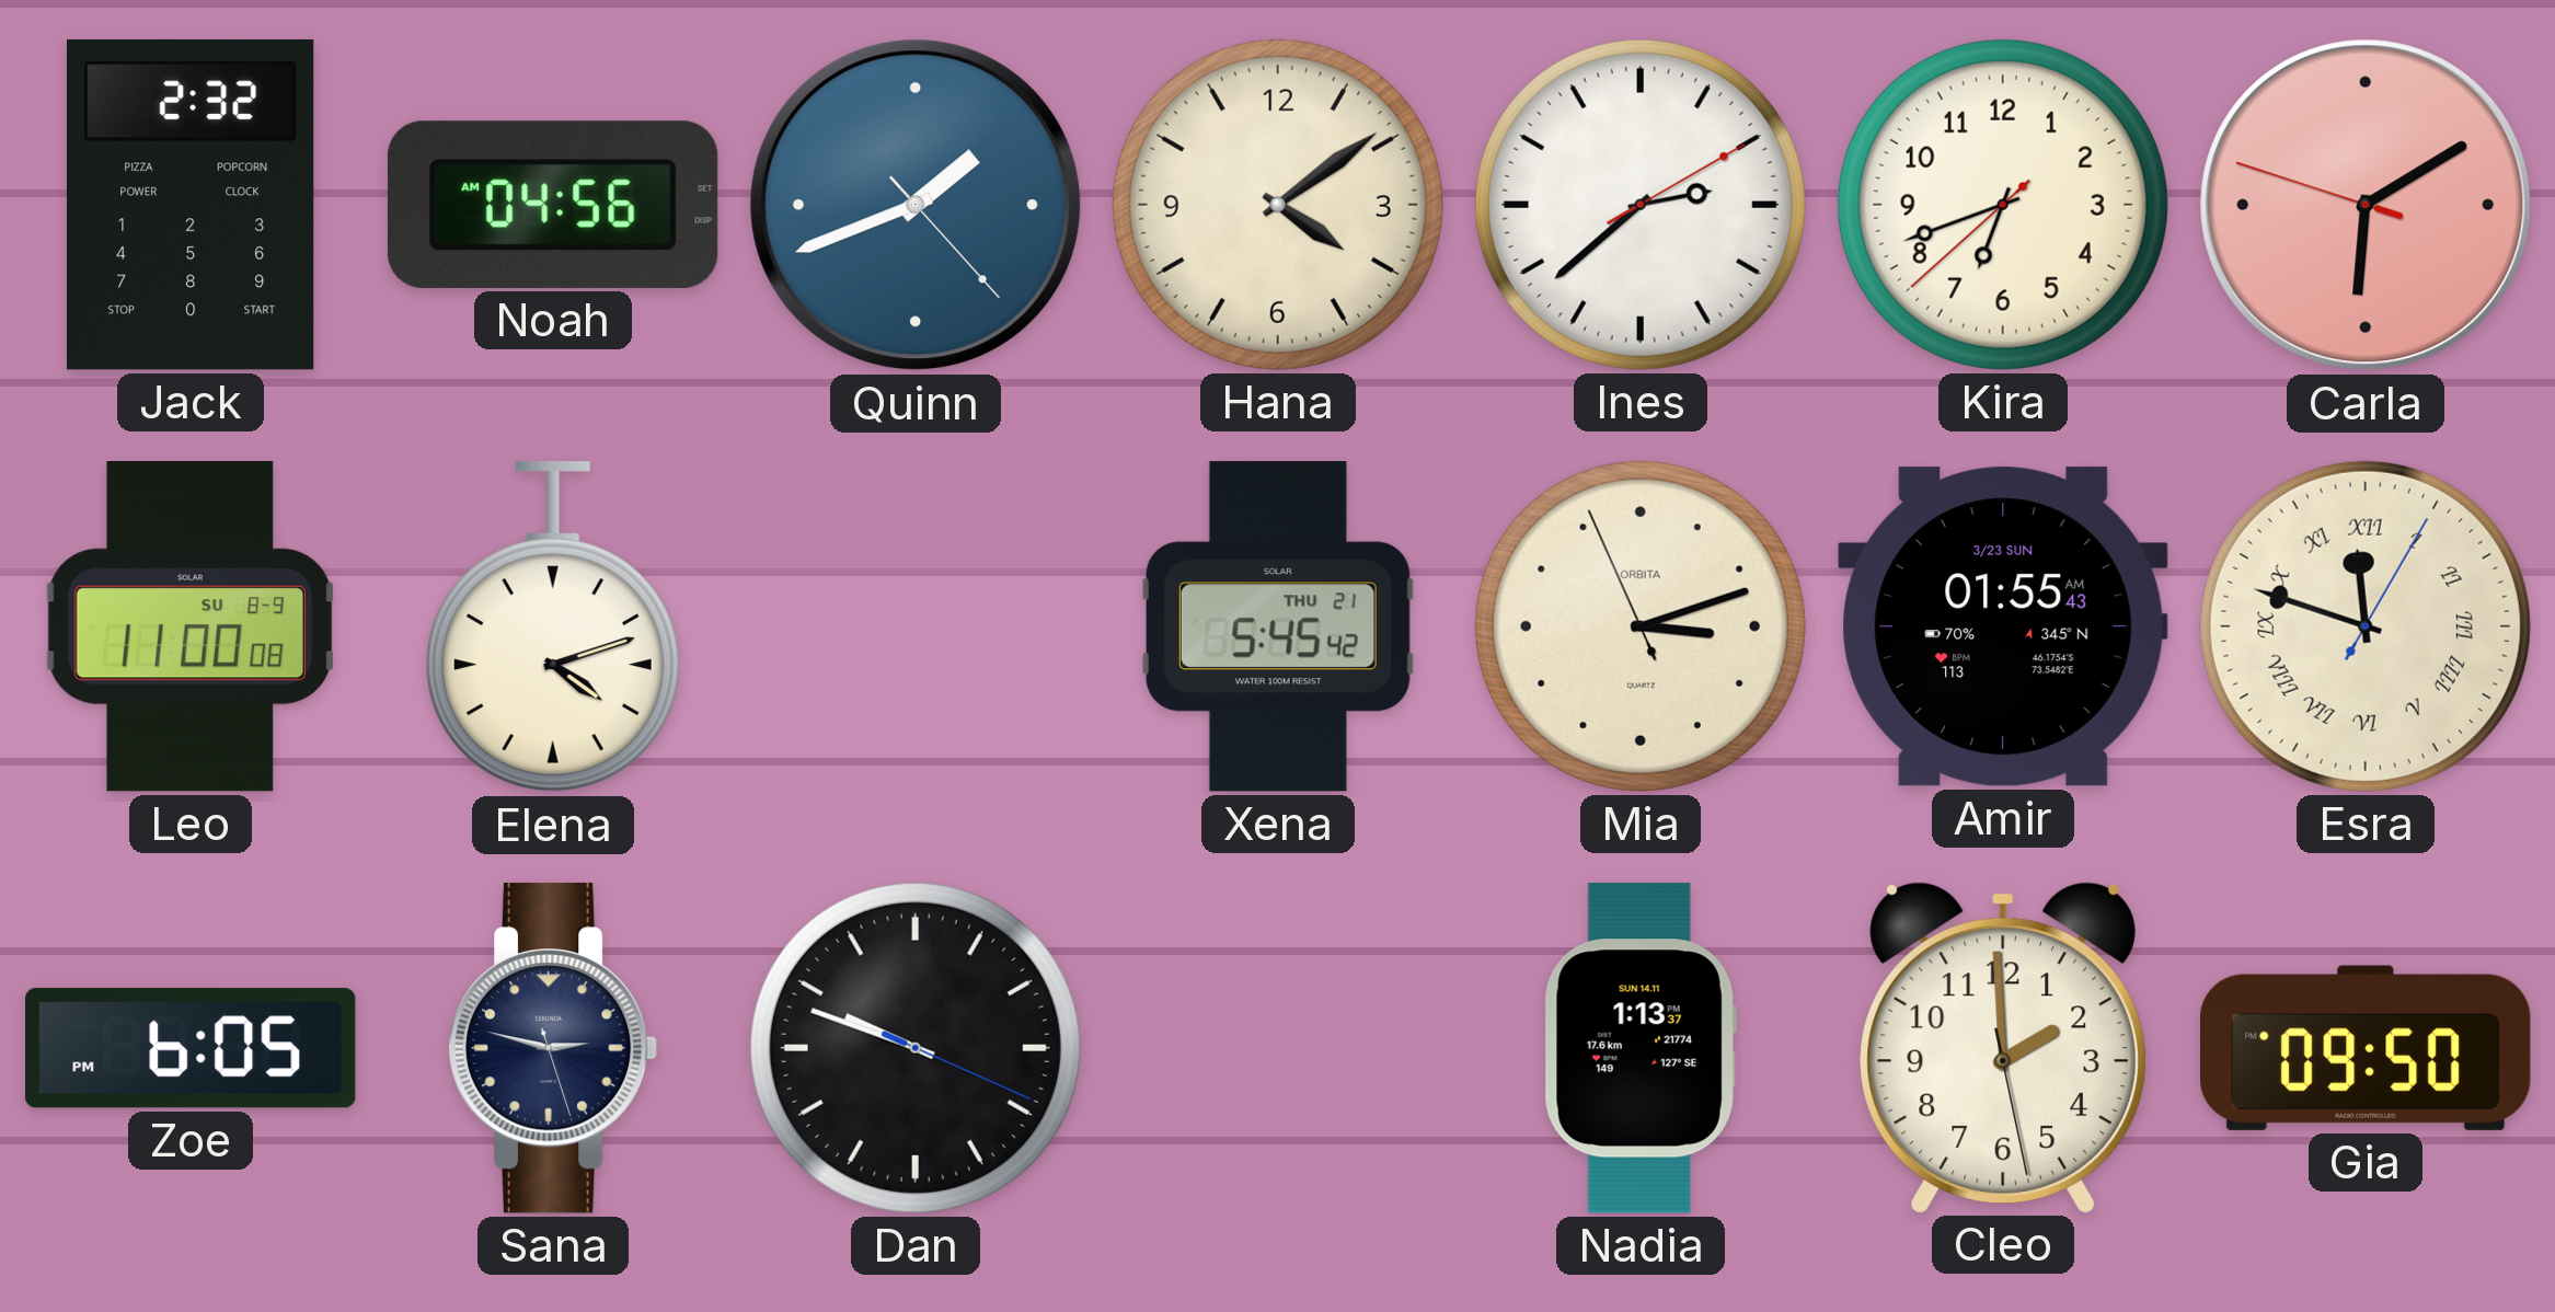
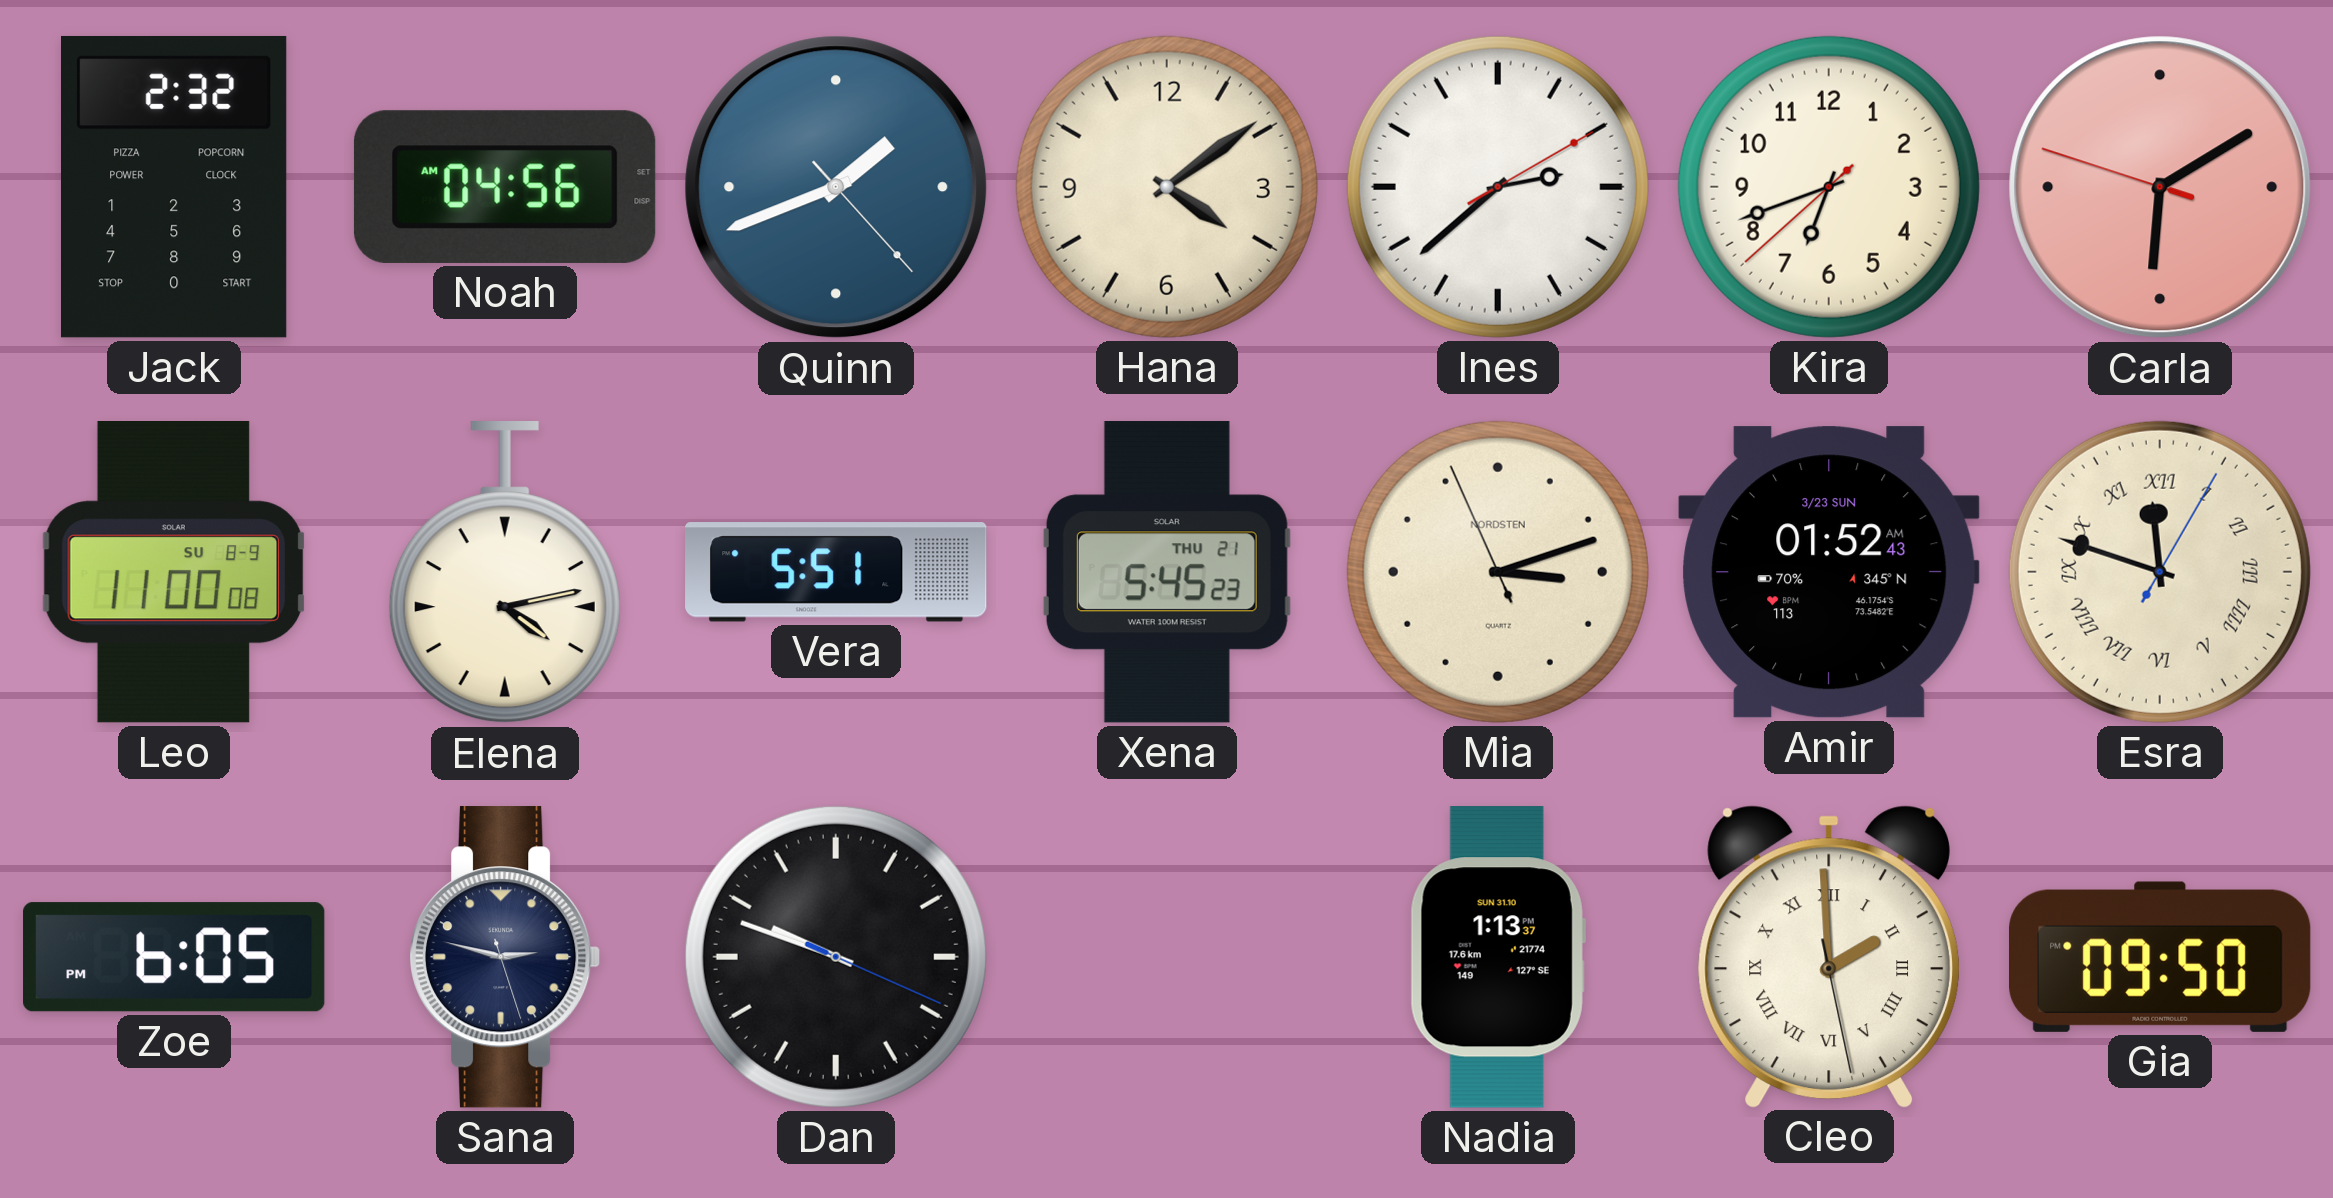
Elena: 4:12 -> 4:13 (505, 573)
Vera: none -> 5:51 (836, 572)
Xena: 5:45:42 -> 5:45:23 (1167, 572)
Mia brand: ORBITA -> NORDSTEN (1498, 572)
Amir: 01:55 -> 01:52 (1830, 572)
Nadia date: SUN 14.11 -> SUN 31.10 (1498, 957)
Cleo numerals: Arabic -> Roman (1829, 956)
